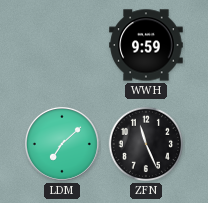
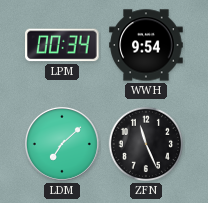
LPM: none -> 00:34 (62, 45)
WWH: 9:59 -> 9:54 (146, 45)
